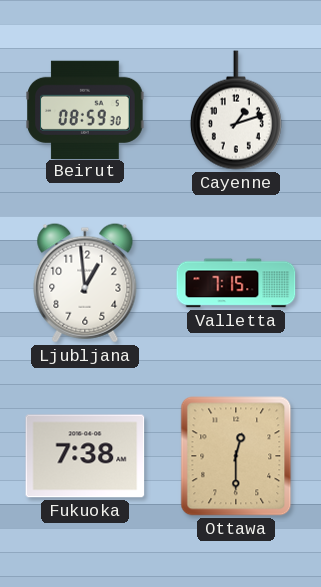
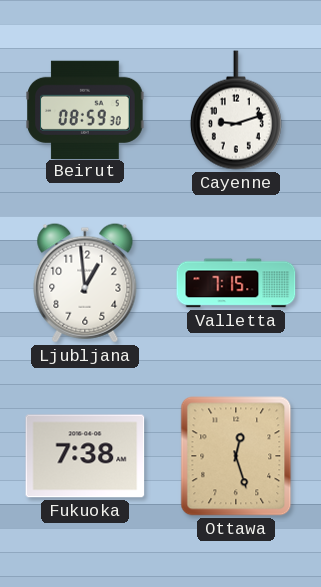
Cayenne: 1:12 -> 9:12 (236, 110)
Ottawa: 12:30 -> 12:27 (236, 456)
